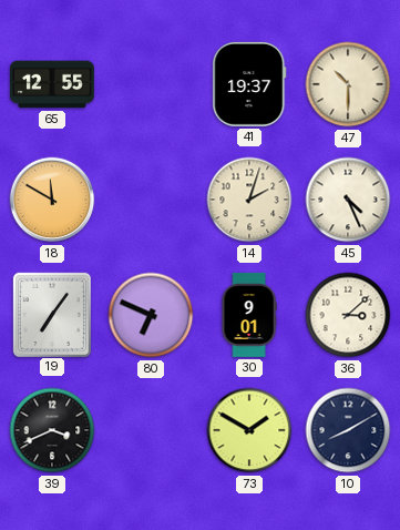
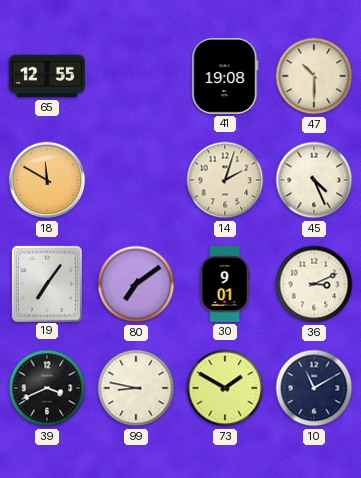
41: 19:37 -> 19:08 (225, 76)
80: 6:49 -> 7:09 (136, 284)
36: 3:08 -> 3:11 (314, 284)
99: none -> 8:47 (136, 388)
10: 8:10 -> 11:10 (314, 388)
